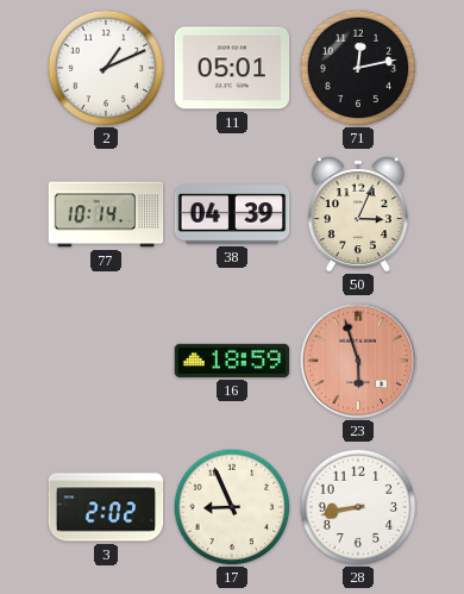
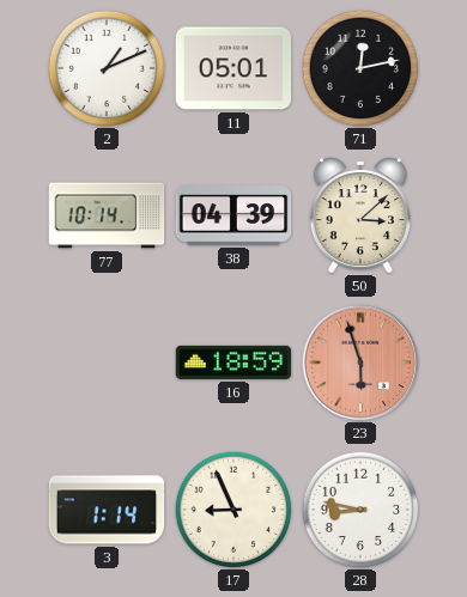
50: 3:04 -> 3:08 (360, 217)
3: 2:02 -> 1:14 (107, 510)
28: 8:43 -> 8:47 (360, 510)
